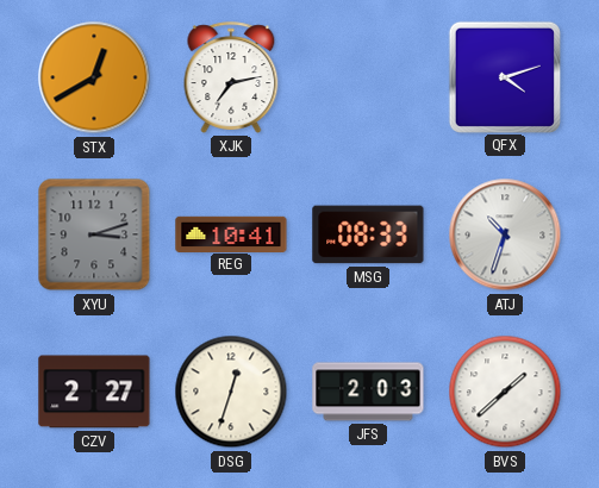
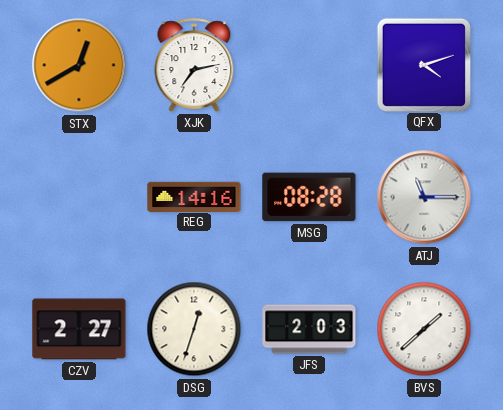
XYU: 3:12 -> none (94, 234)
REG: 10:41 -> 14:16 (194, 196)
MSG: 08:33 -> 08:28 (309, 197)
ATJ: 10:33 -> 11:15 (424, 197)
